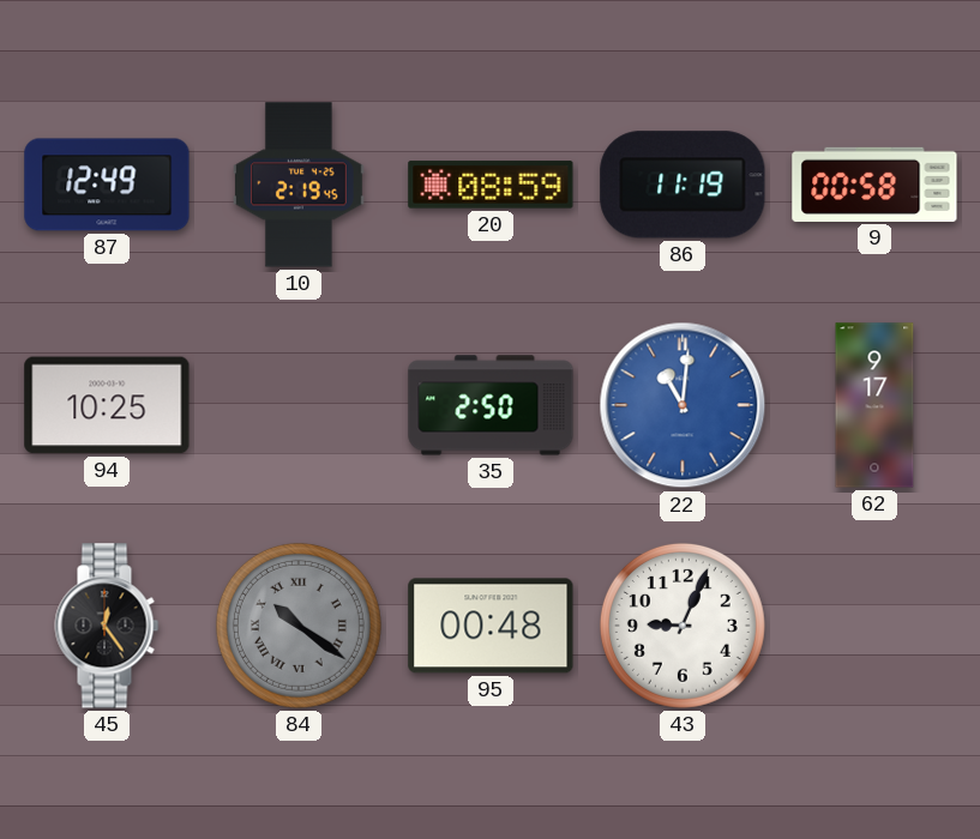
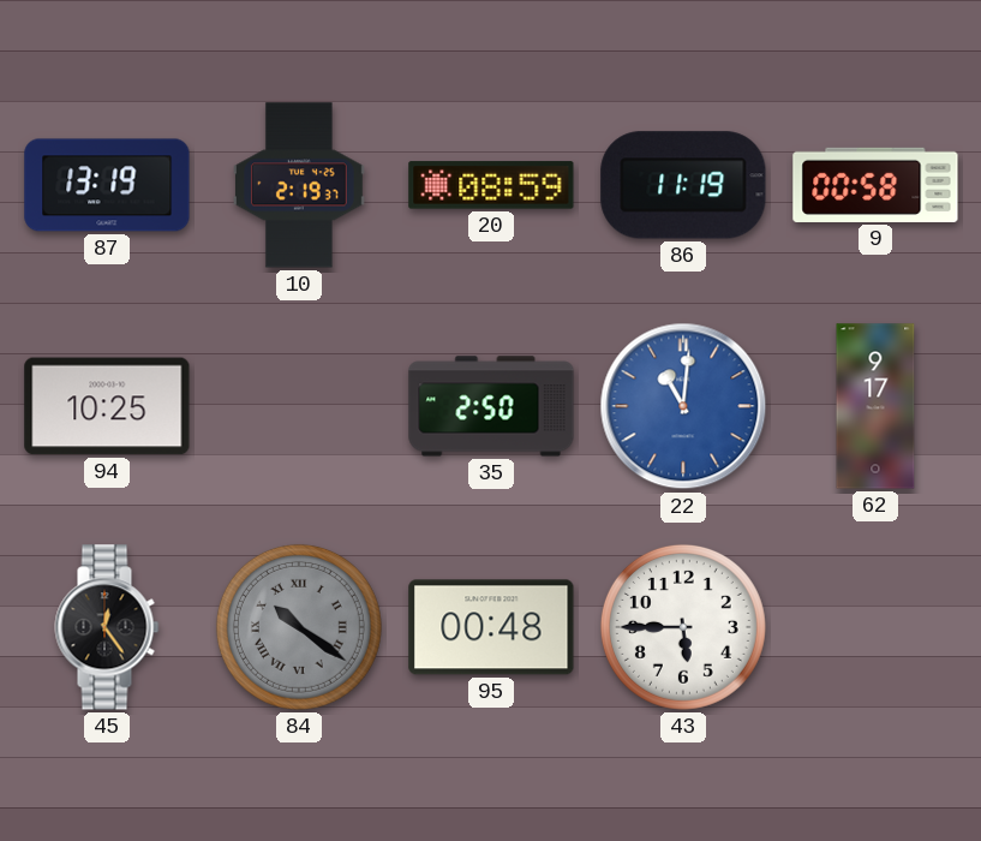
87: 12:49 -> 13:19 (107, 185)
10: 2:19:45 -> 2:19:37 (300, 185)
43: 9:04 -> 5:45 (683, 627)
